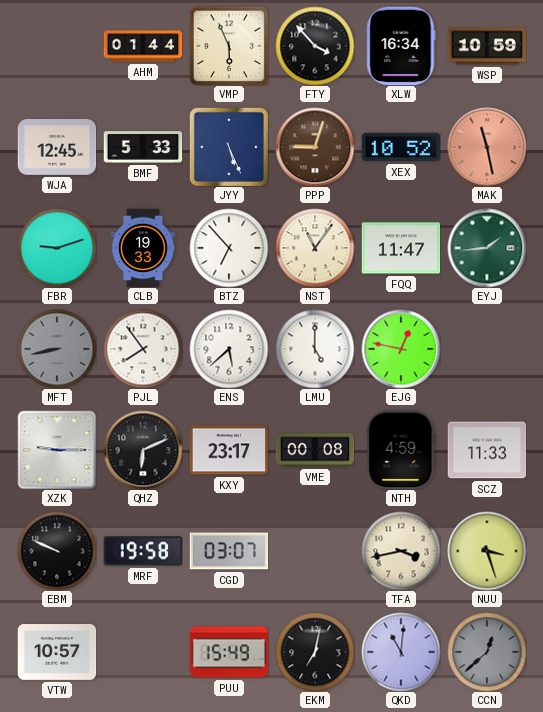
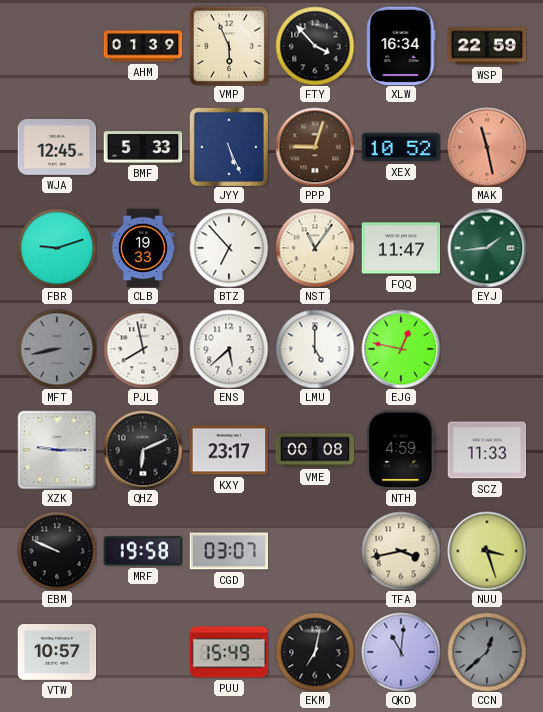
AHM: 01:44 -> 01:39 (143, 46)
WSP: 10:59 -> 22:59 (487, 46)
PJL: 7:54 -> 7:58 (143, 349)
